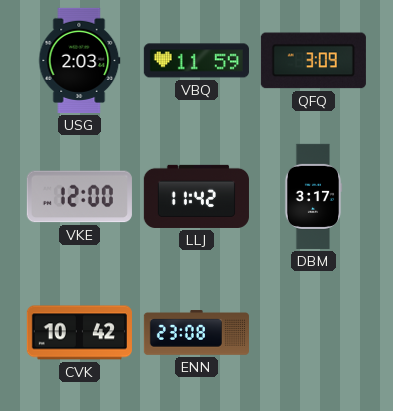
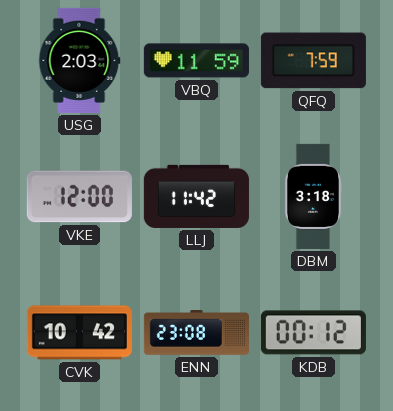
QFQ: 3:09 -> 7:59 (313, 61)
DBM: 3:17 -> 3:18 (313, 196)
KDB: none -> 00:12 (313, 333)
